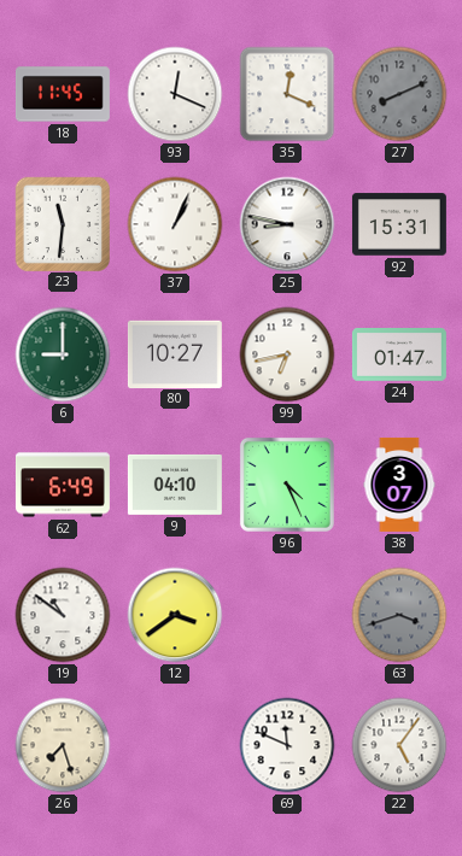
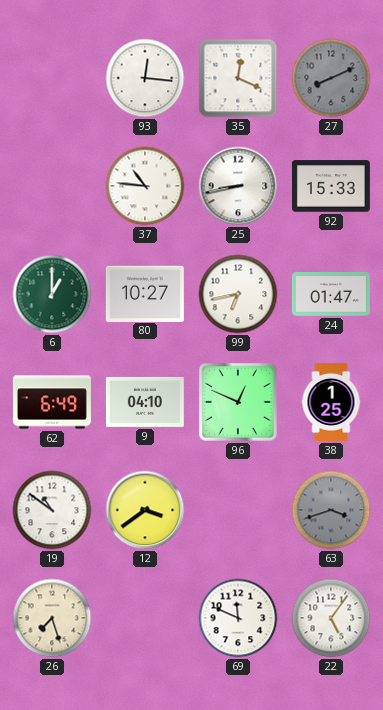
18: 11:45 -> none (63, 94)
93: 12:19 -> 12:16 (145, 78)
23: 11:31 -> none (62, 223)
37: 1:04 -> 10:46 (145, 186)
25: 8:47 -> 8:43 (238, 186)
92: 15:31 -> 15:33 (331, 186)
6: 9:00 -> 1:00 (52, 294)
96: 4:26 -> 12:49 (238, 402)
38: 3:07 -> 1:25 (331, 402)
